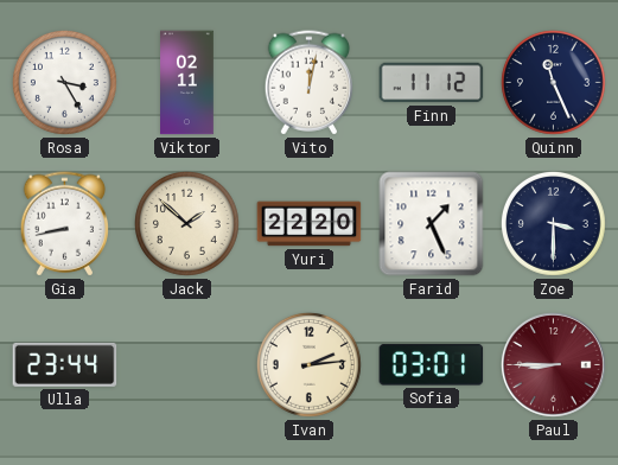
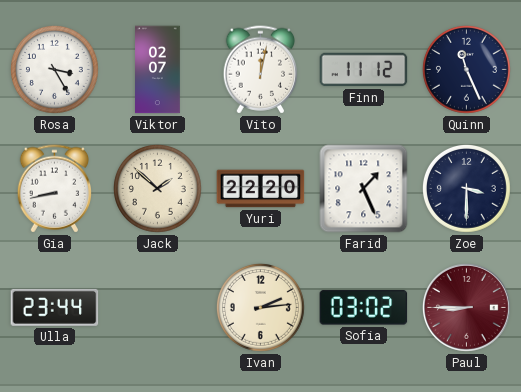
Viktor: 02:11 -> 02:07 (158, 70)
Sofia: 03:01 -> 03:02 (364, 308)
